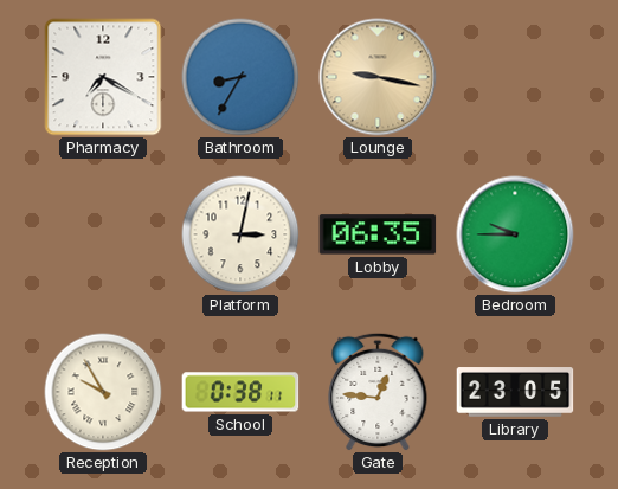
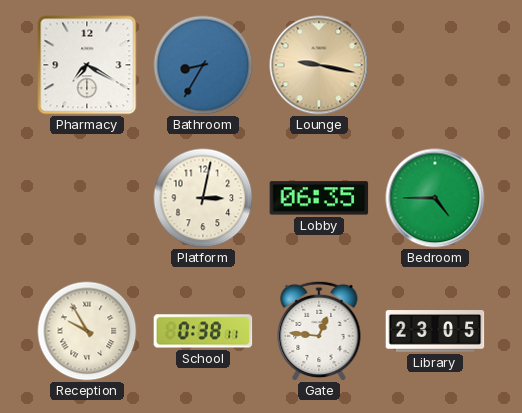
Bedroom: 9:45 -> 4:45 (435, 198)
